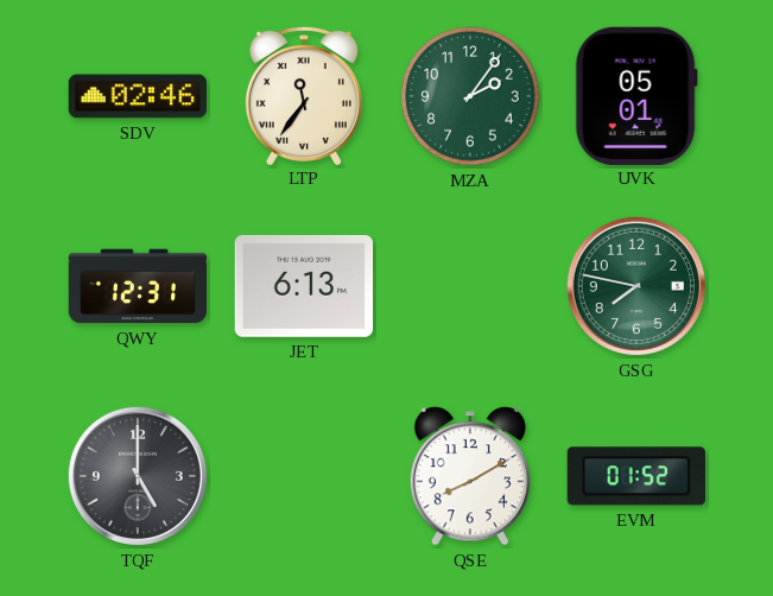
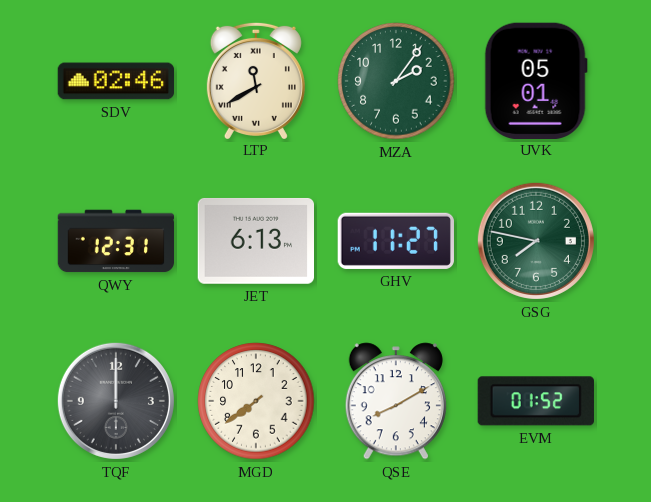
LTP: 11:36 -> 11:40 (256, 80)
GHV: none -> 11:27 (395, 241)
TQF: 5:00 -> 12:00 (116, 401)
MGD: none -> 7:39 (256, 401)
